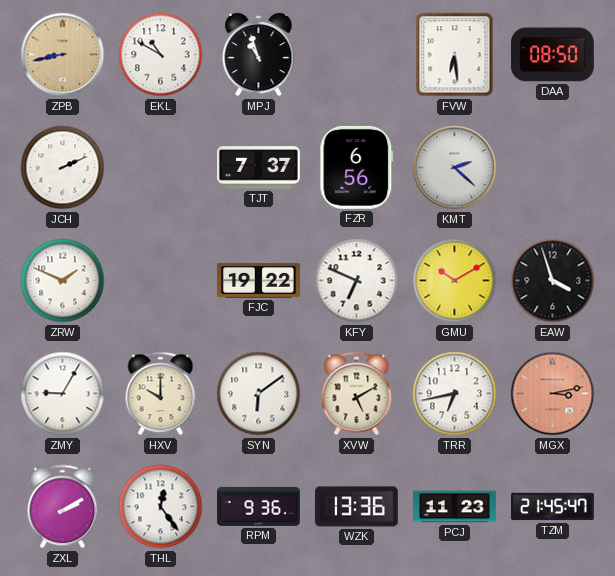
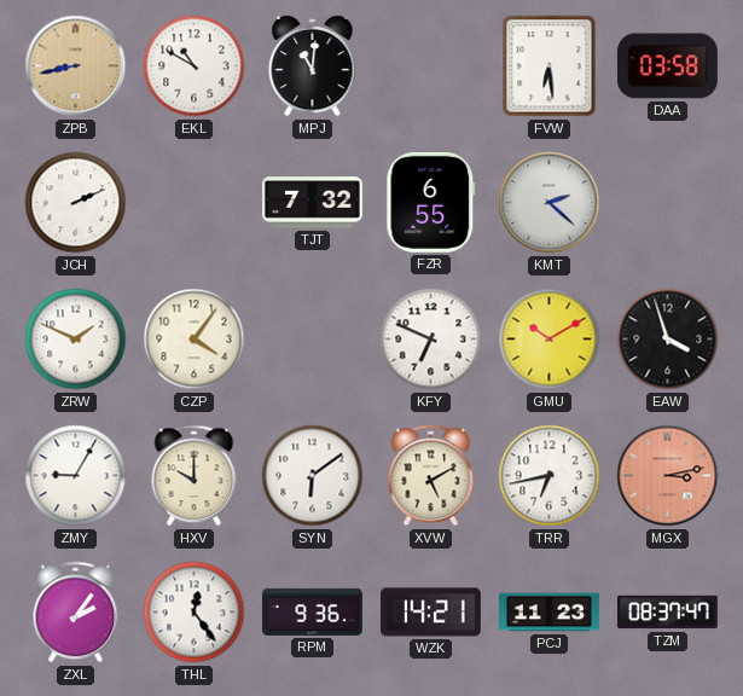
MPJ: 10:57 -> 11:01 (313, 66)
DAA: 08:50 -> 03:58 (667, 66)
TJT: 7:37 -> 7:32 (313, 203)
FZR: 6:56 -> 6:55 (431, 202)
CZP: none -> 4:06 (195, 340)
FJC: 19:22 -> none (259, 280)
ZXL: 2:10 -> 2:06 (76, 613)
WZK: 13:36 -> 14:21 (430, 613)
TZM: 21:45 -> 08:37 (668, 613)
